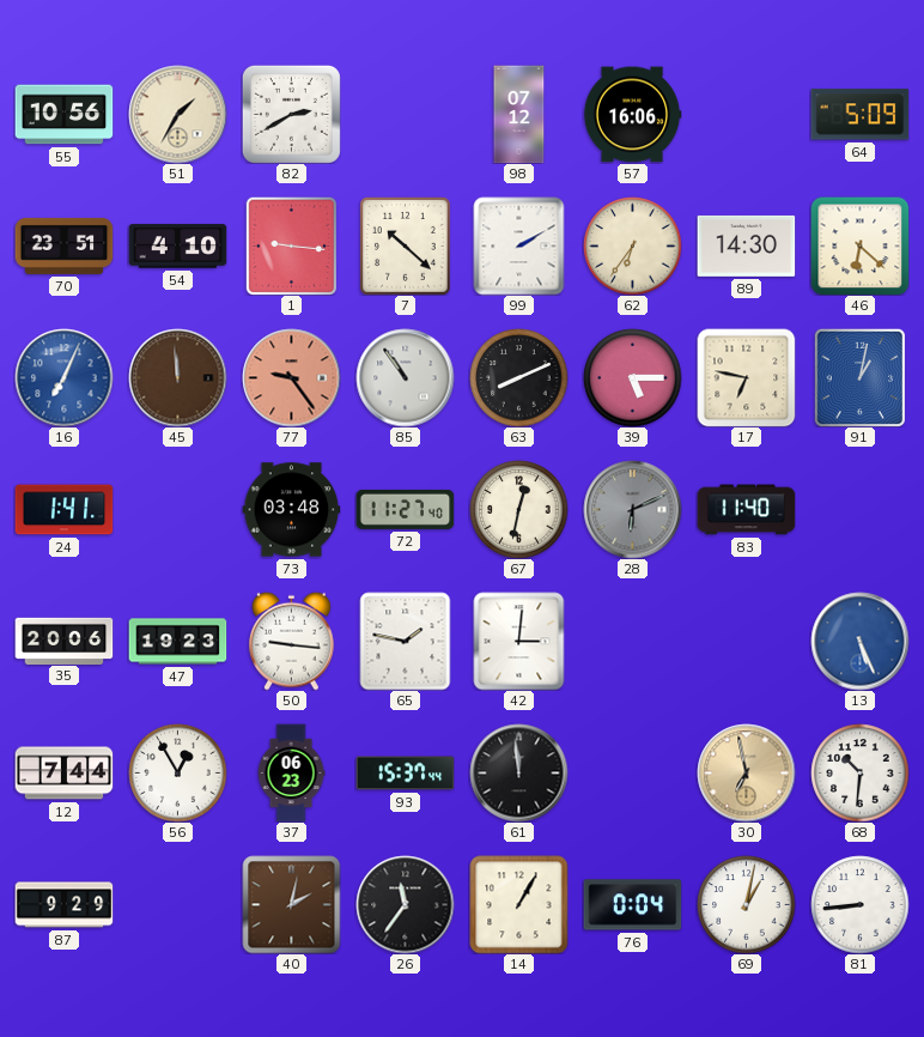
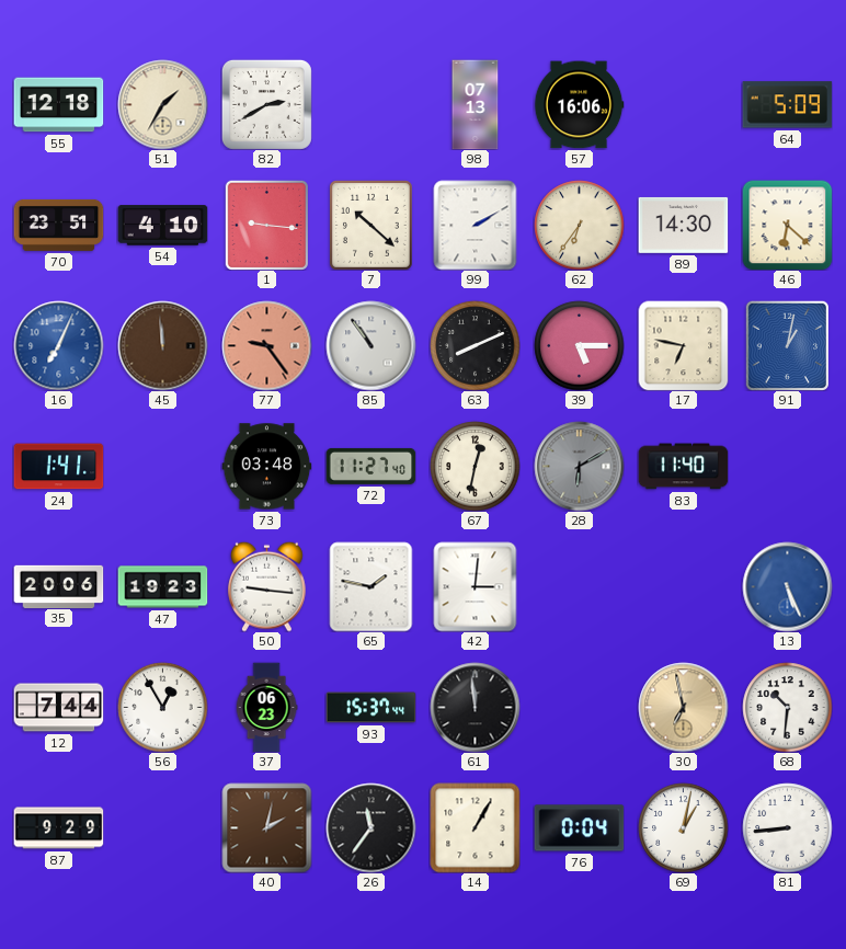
55: 10:56 -> 12:18 (58, 105)
98: 07:12 -> 07:13 (476, 104)
28: 6:11 -> 6:10 (579, 466)
